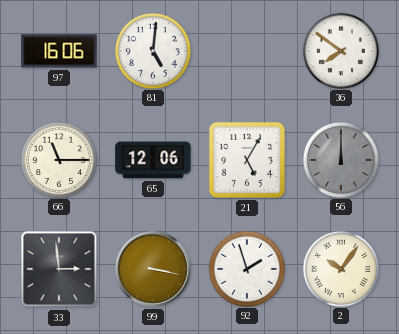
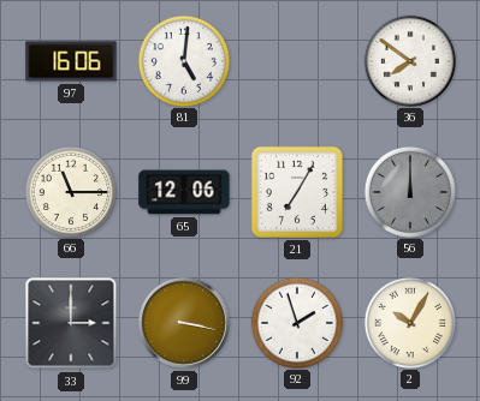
21: 5:05 -> 7:05 (297, 192)
33: 2:59 -> 3:00 (71, 323)
2: 10:06 -> 10:05 (409, 322)
